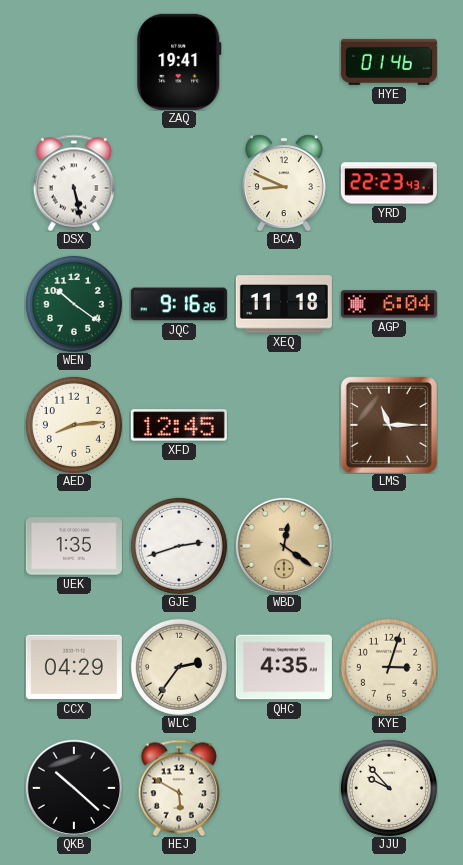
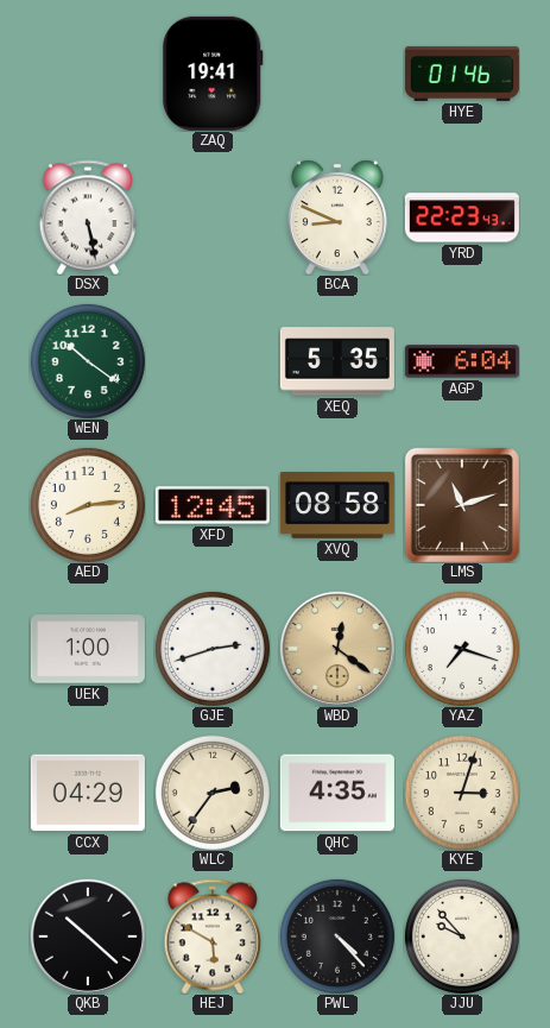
JQC: 9:16 -> none (179, 304)
XEQ: 11:18 -> 5:35 (337, 361)
XVQ: none -> 08:58 (337, 505)
LMS: 11:15 -> 11:12 (462, 505)
UEK: 1:35 -> 1:00 (88, 649)
YAZ: none -> 7:18 (462, 649)
PWL: none -> 4:23 (337, 936)
